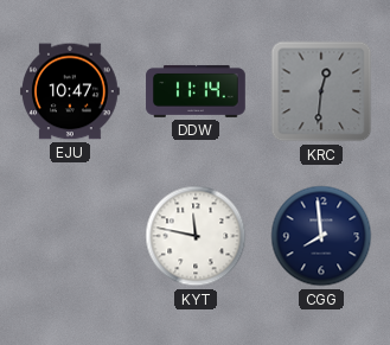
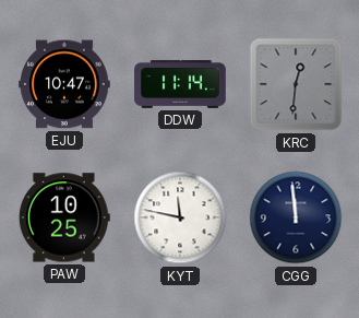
PAW: none -> 10:25 (64, 217)
CGG: 7:59 -> 11:59 (296, 217)
